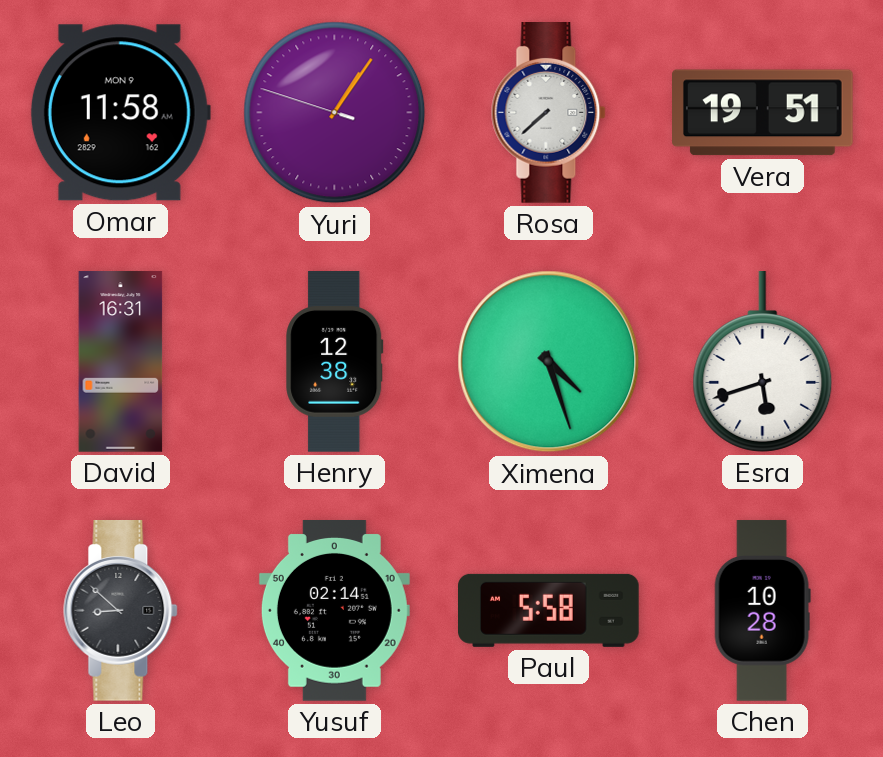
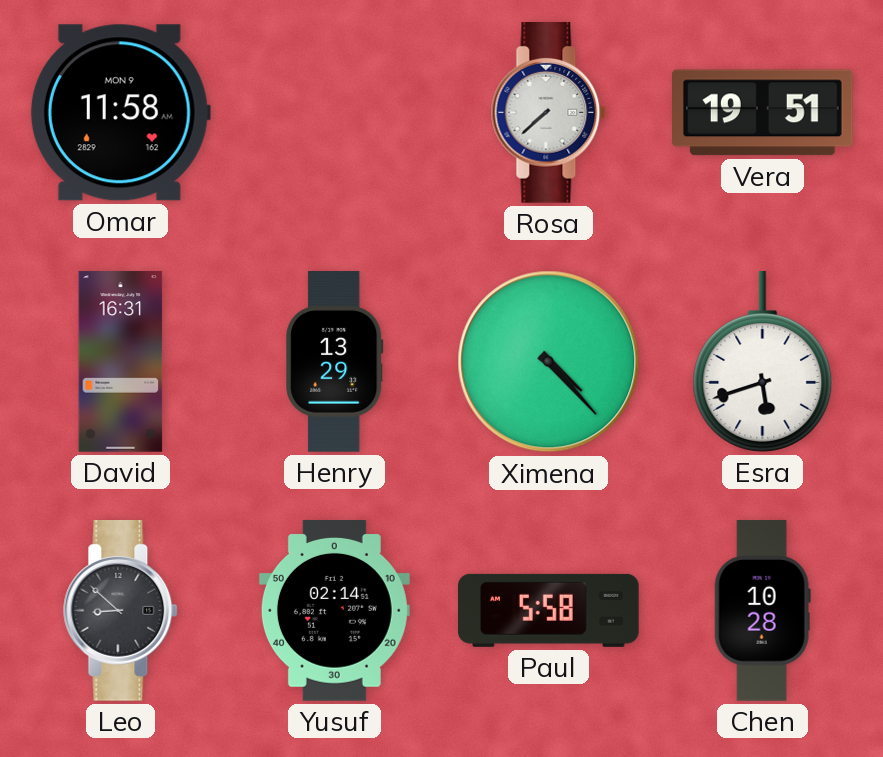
Yuri: 1:05 -> none (335, 113)
Henry: 12:38 -> 13:29 (335, 362)
Ximena: 4:27 -> 4:23 (549, 362)
